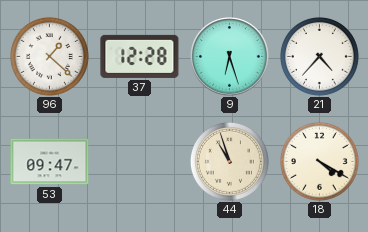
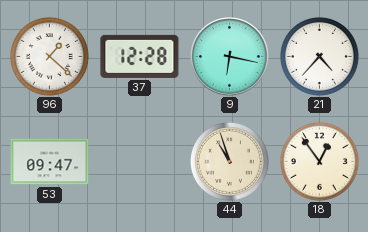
9: 6:27 -> 6:17 (230, 57)
18: 4:20 -> 12:54 (319, 161)
